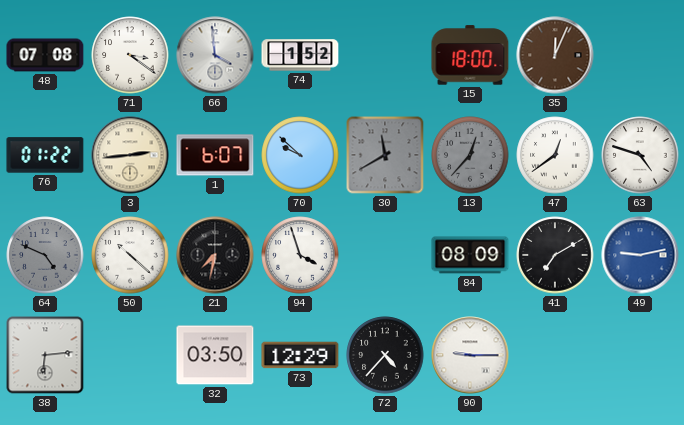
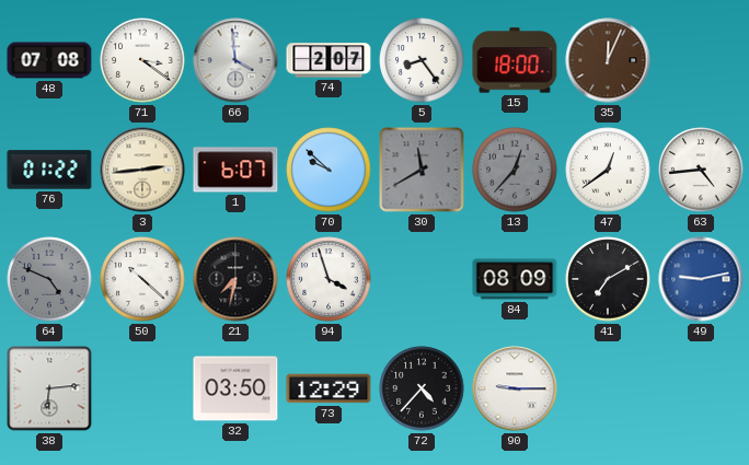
74: 1:52 -> 2:07 (329, 60)
5: none -> 8:24 (422, 60)
63: 4:48 -> 4:44 (701, 170)
